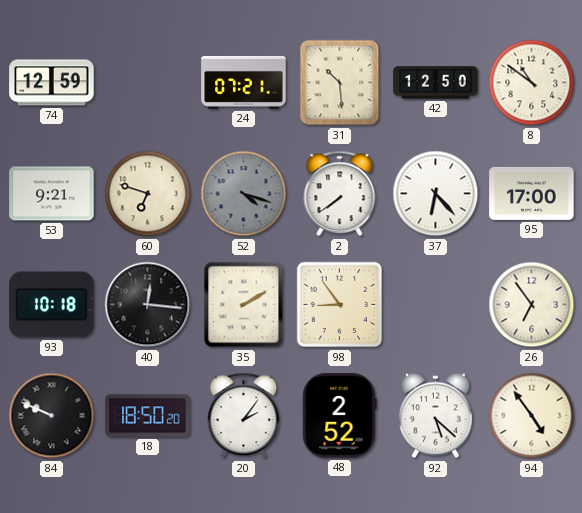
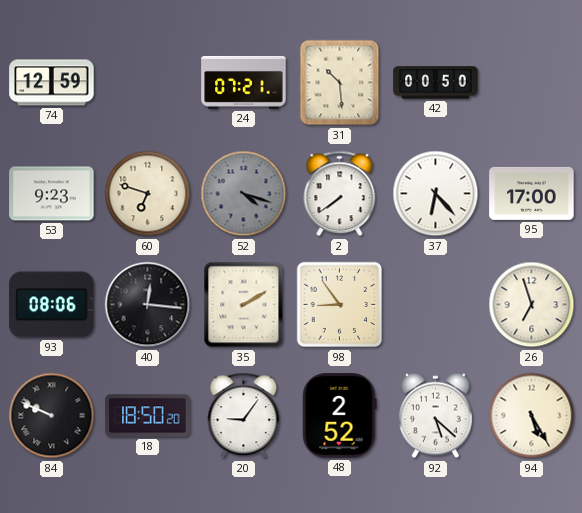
42: 12:50 -> 00:50 (436, 83)
8: 10:51 -> none (532, 83)
53: 9:21 -> 9:23 (52, 194)
93: 10:18 -> 08:06 (52, 305)
26: 6:54 -> 6:57 (532, 305)
20: 2:06 -> 9:06 (244, 416)
94: 4:54 -> 5:25 (532, 416)
